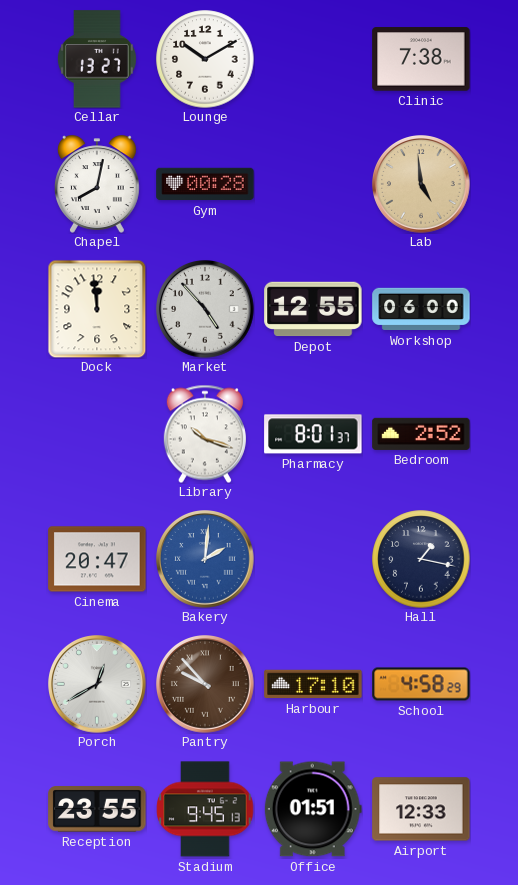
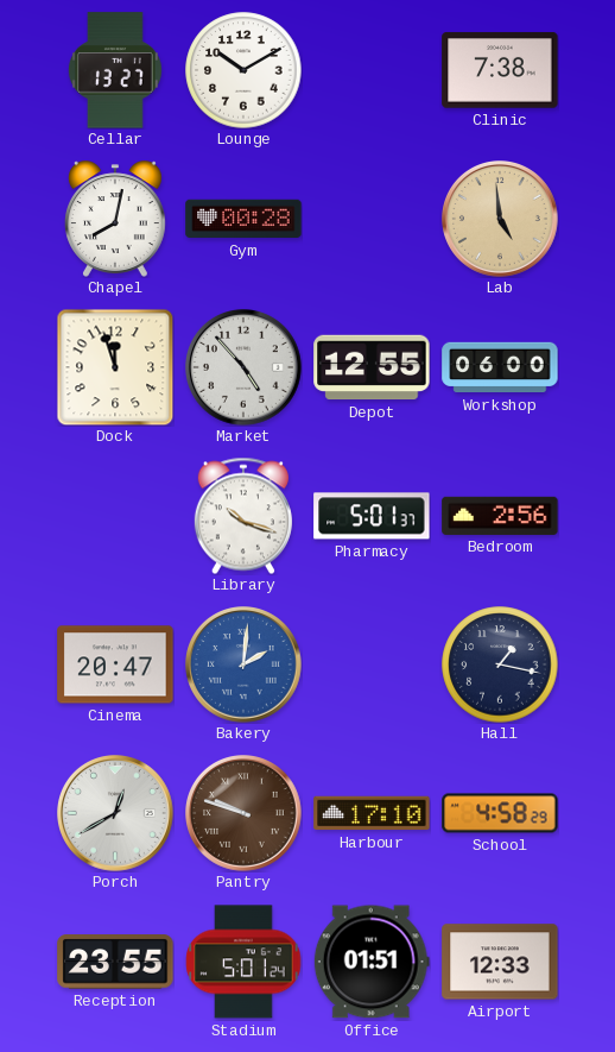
Dock: 11:59 -> 11:57 (115, 367)
Pharmacy: 8:01 -> 5:01 (372, 516)
Bedroom: 2:52 -> 2:56 (500, 516)
Pantry: 9:53 -> 9:48 (245, 814)
Stadium: 9:45 -> 5:01 (243, 962)
